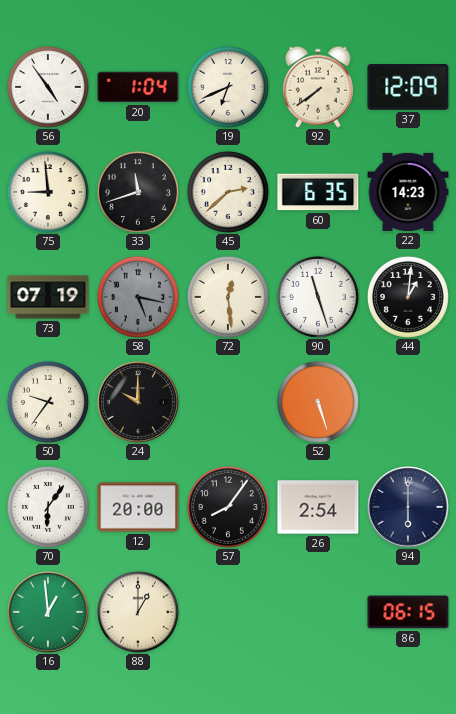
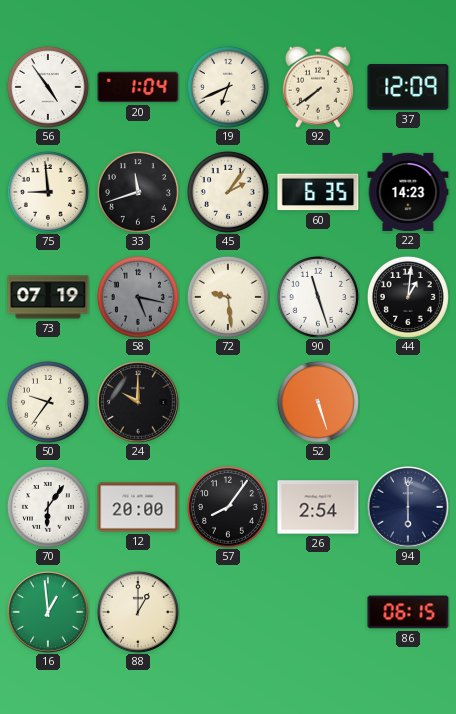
45: 2:38 -> 2:06 (228, 192)
72: 12:29 -> 9:29 (228, 297)
